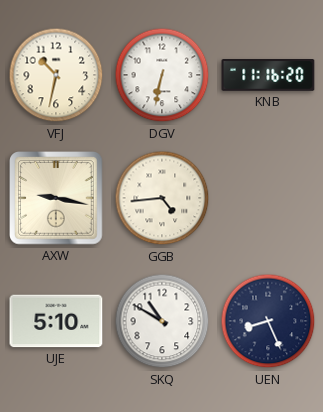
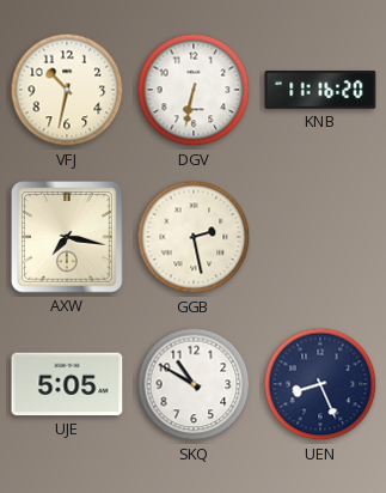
AXW: 9:17 -> 7:17 (68, 238)
GGB: 4:44 -> 2:28 (194, 237)
UJE: 5:10 -> 5:05 (67, 384)
